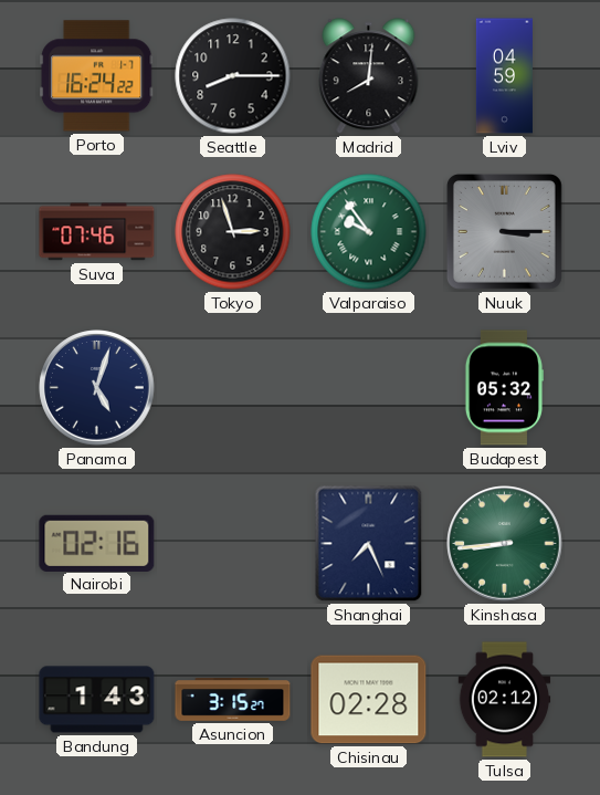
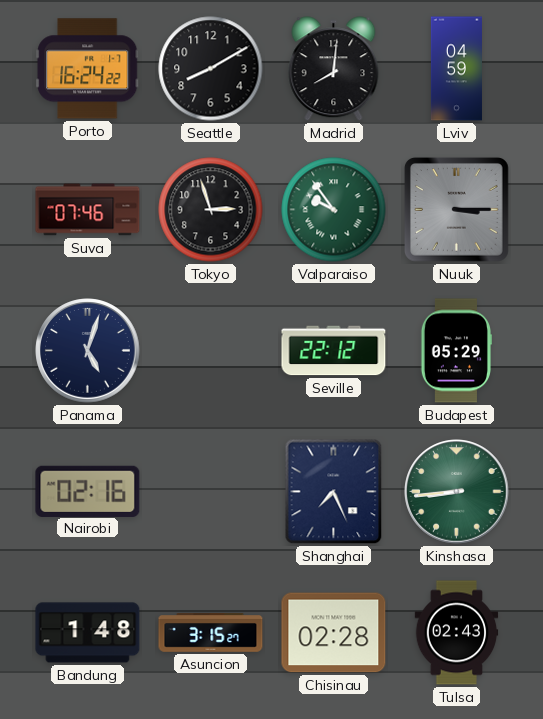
Seattle: 8:15 -> 8:10 (211, 69)
Seville: none -> 22:12 (334, 351)
Budapest: 05:32 -> 05:29 (456, 351)
Bandung: 1:43 -> 1:48 (88, 633)
Tulsa: 02:12 -> 02:43 (457, 633)
